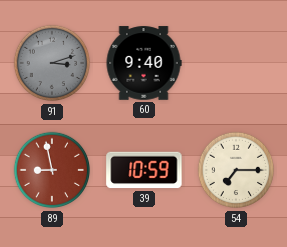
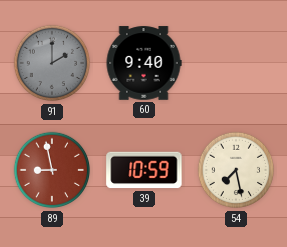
91: 3:12 -> 2:00 (52, 63)
54: 7:15 -> 7:28 (236, 170)
